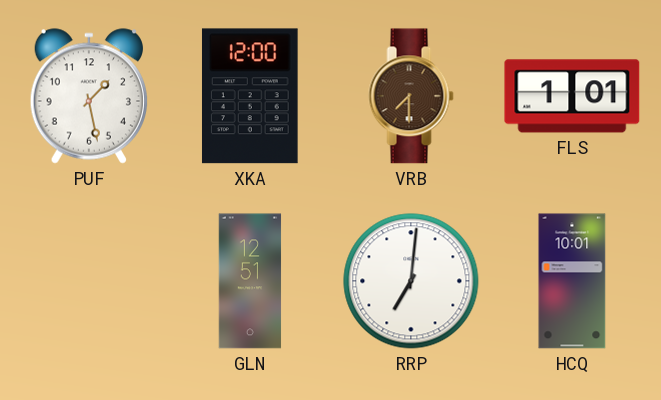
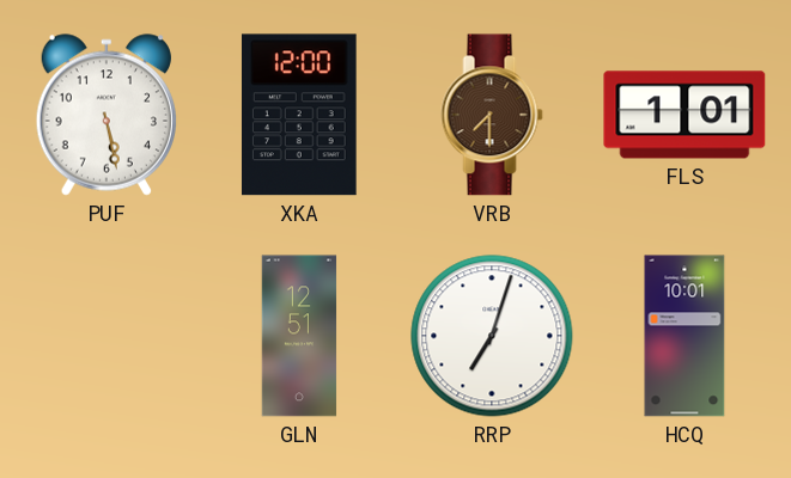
PUF: 1:28 -> 5:28 (105, 115)
RRP: 7:01 -> 7:03 (492, 336)
